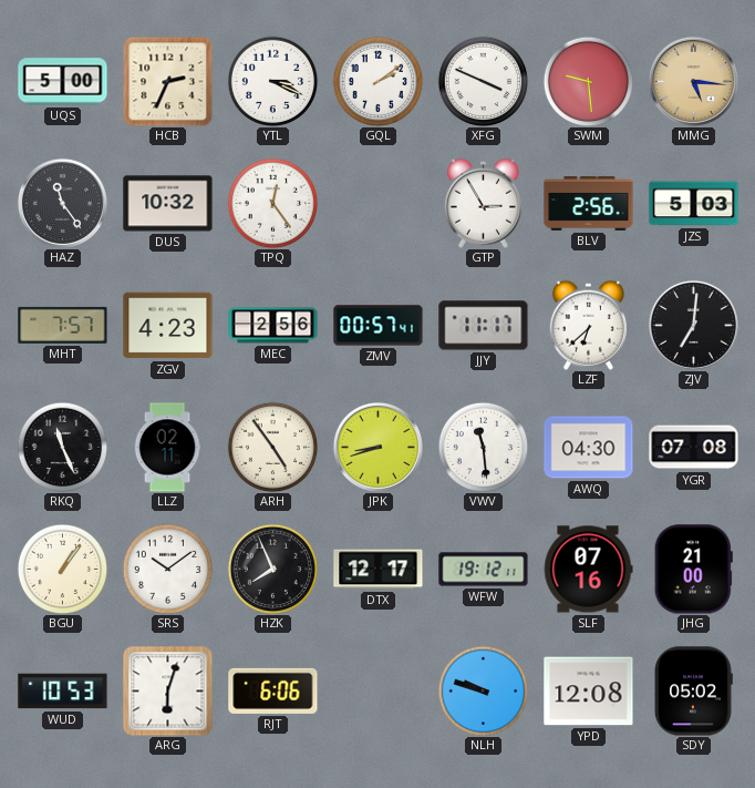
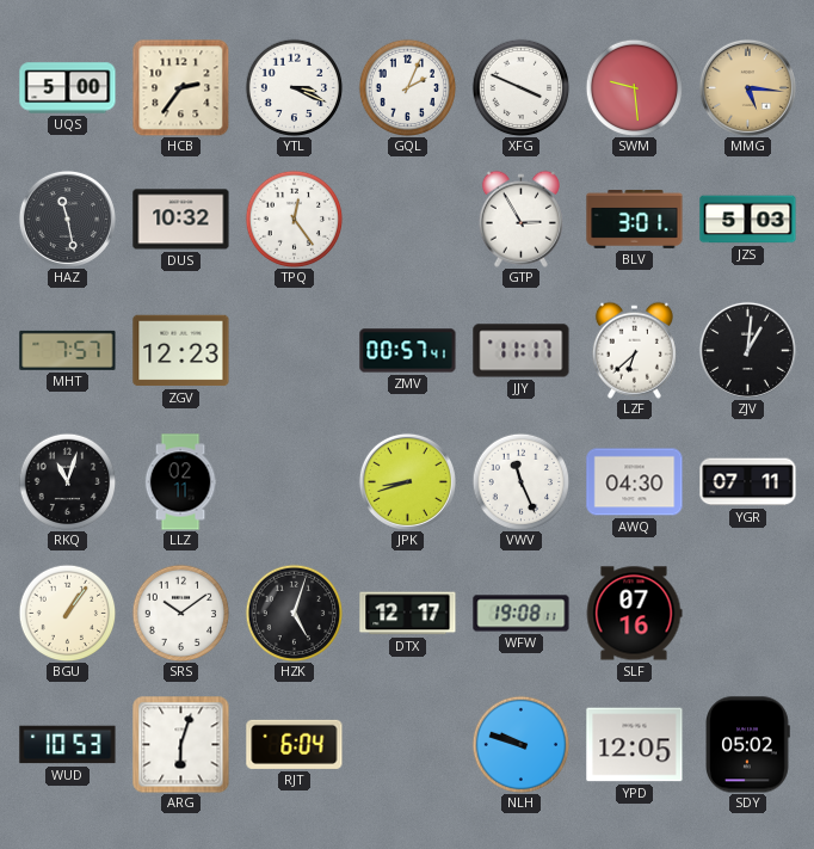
HCB: 2:34 -> 2:36 (180, 87)
GQL: 2:09 -> 2:04 (407, 87)
HAZ: 11:24 -> 11:28 (67, 219)
BLV: 2:56 -> 3:01 (635, 219)
ZGV: 4:23 -> 12:23 (181, 351)
MEC: 2:56 -> none (273, 326)
ZJV: 7:01 -> 1:01 (747, 350)
RKQ: 11:26 -> 11:03 (67, 481)
ARH: 4:54 -> none (272, 447)
VWV: 11:29 -> 11:26 (520, 481)
YGR: 07:08 -> 07:11 (748, 482)
HZK: 7:56 -> 5:03 (294, 613)
WFW: 19:12 -> 19:08 (522, 614)
JHG: 21:00 -> none (693, 570)
RJT: 6:06 -> 6:04 (295, 744)
YPD: 12:08 -> 12:05 (635, 745)
